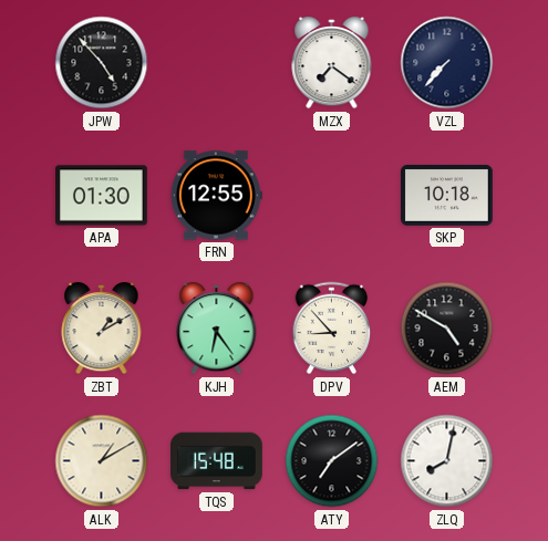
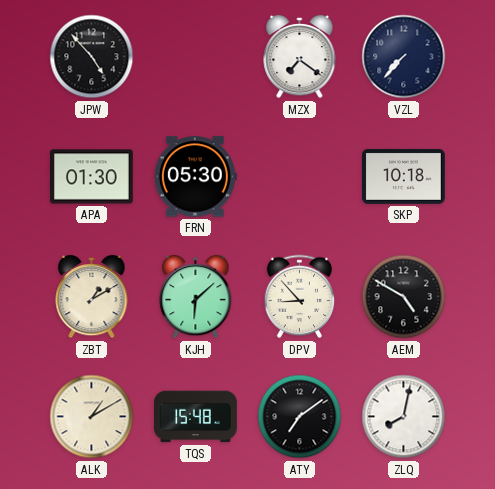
FRN: 12:55 -> 05:30 (195, 177)
KJH: 6:24 -> 6:08 (196, 297)
